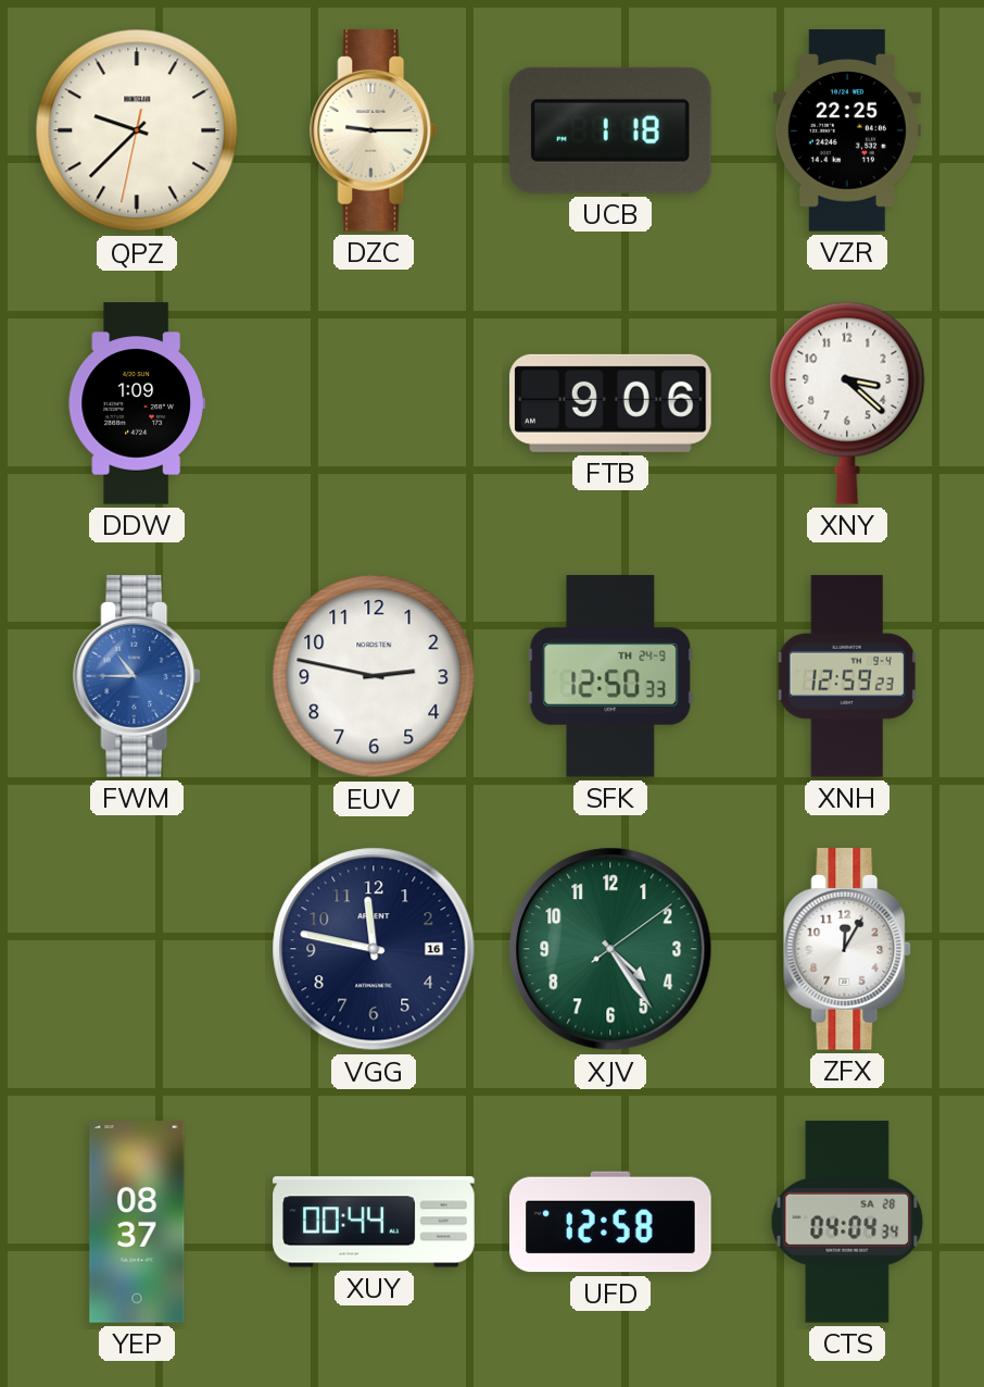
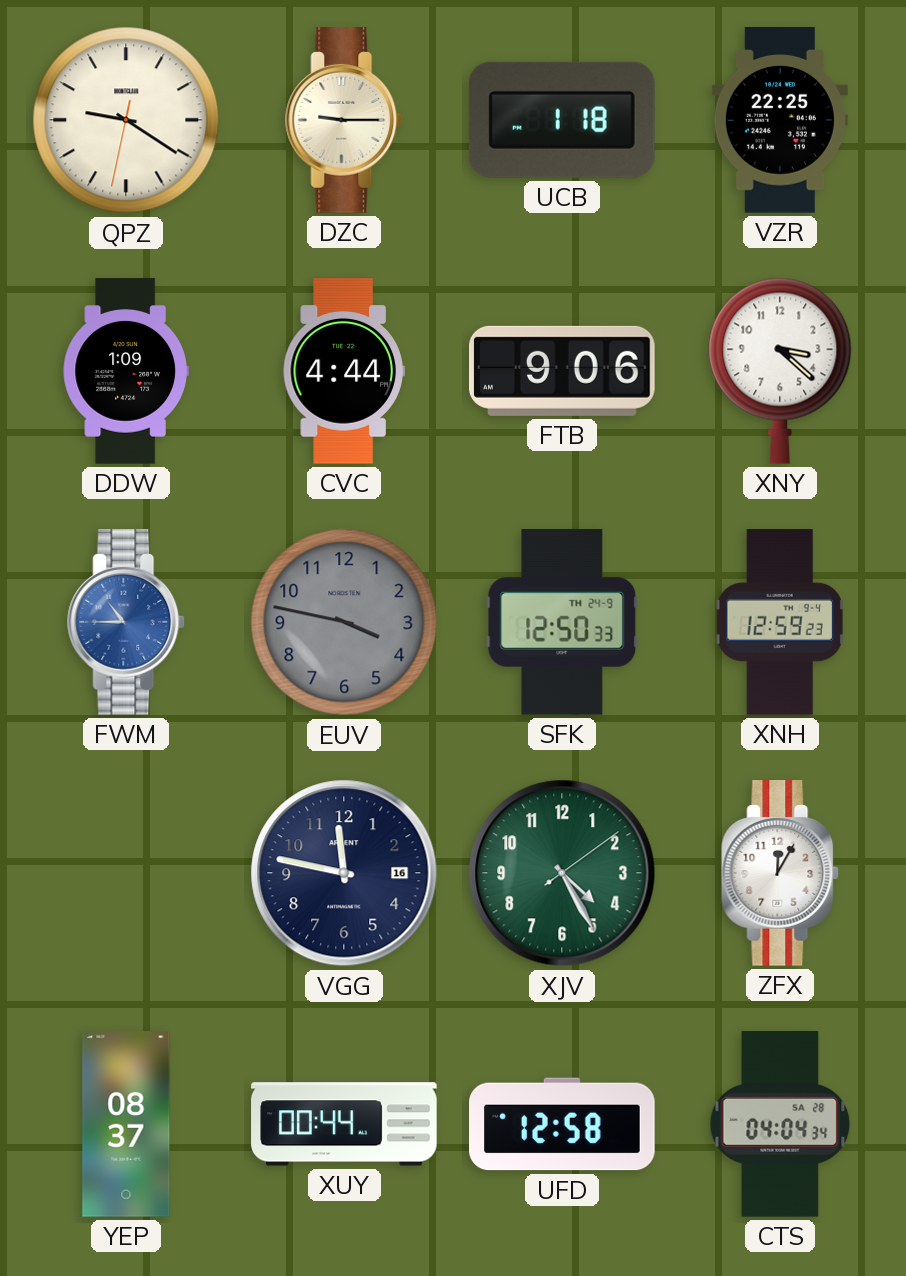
QPZ: 9:37 -> 9:20 (126, 120)
CVC: none -> 4:44 (344, 371)
EUV: 2:47 -> 3:47 (344, 622)
EUV dial: white -> grey (344, 622)
XJV: 4:24 -> 4:25 (562, 873)
